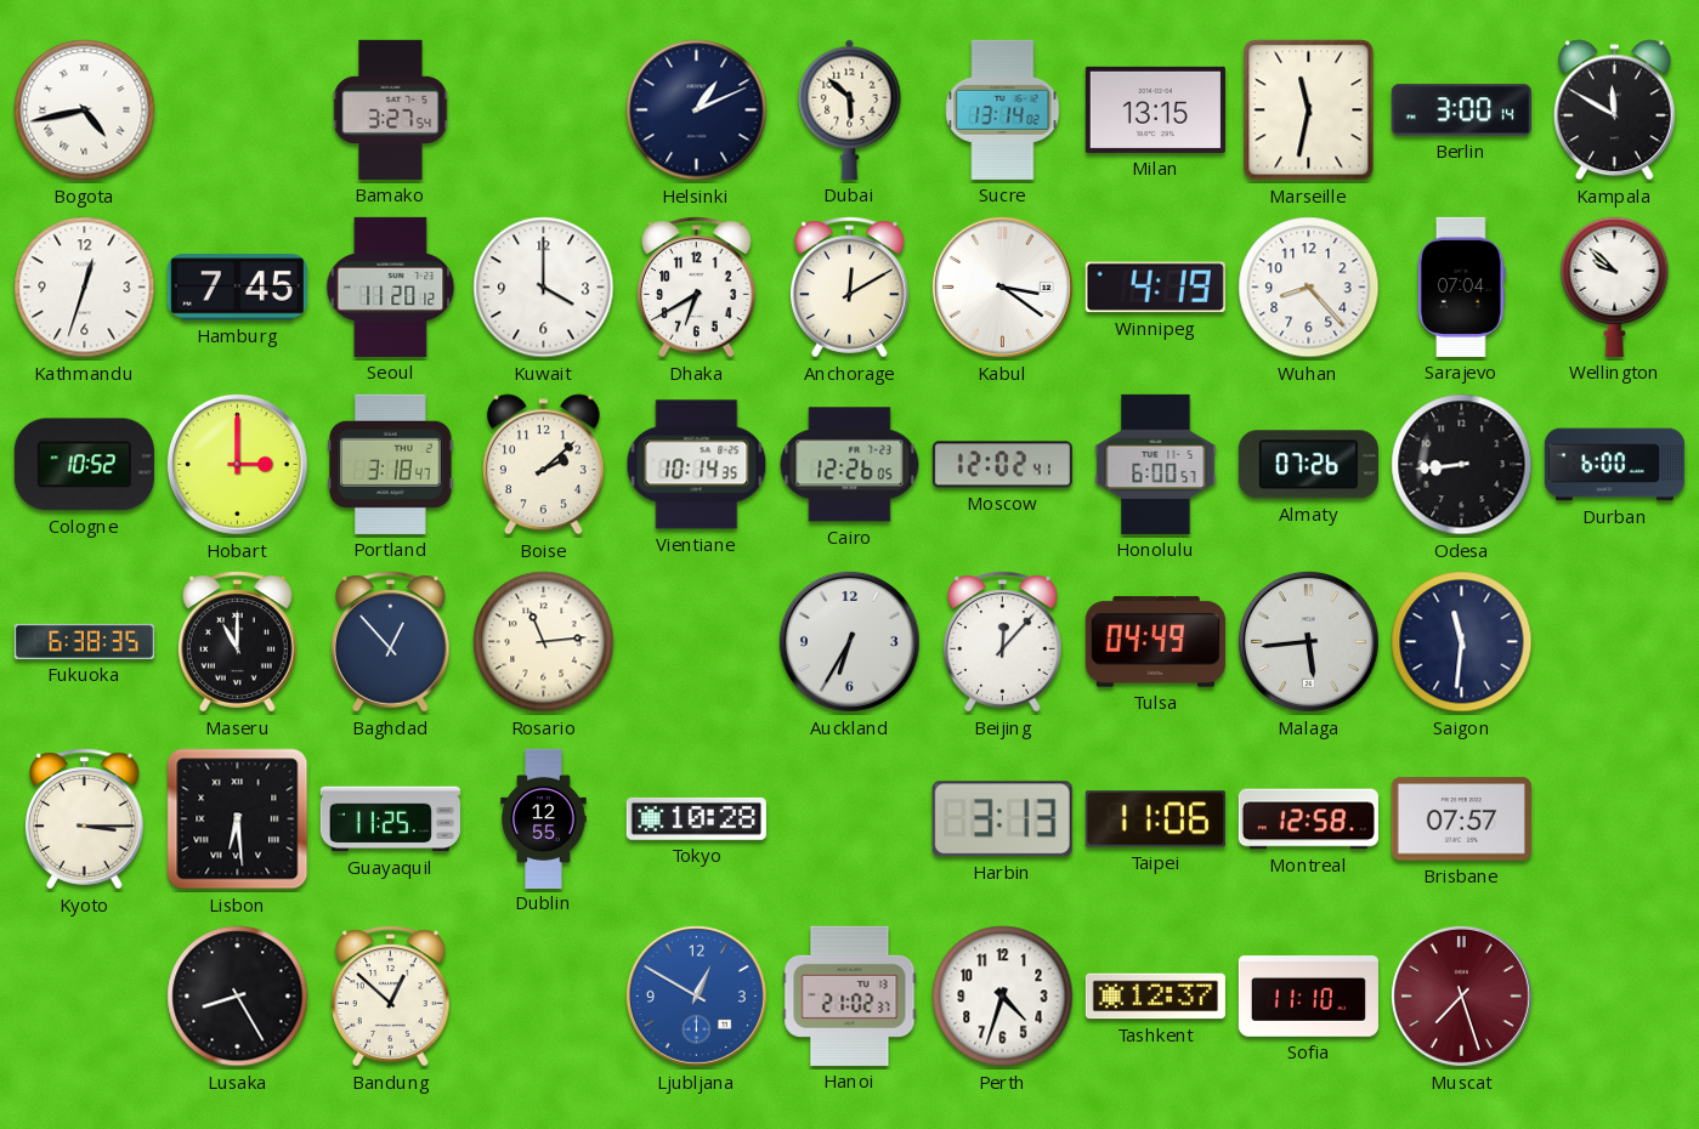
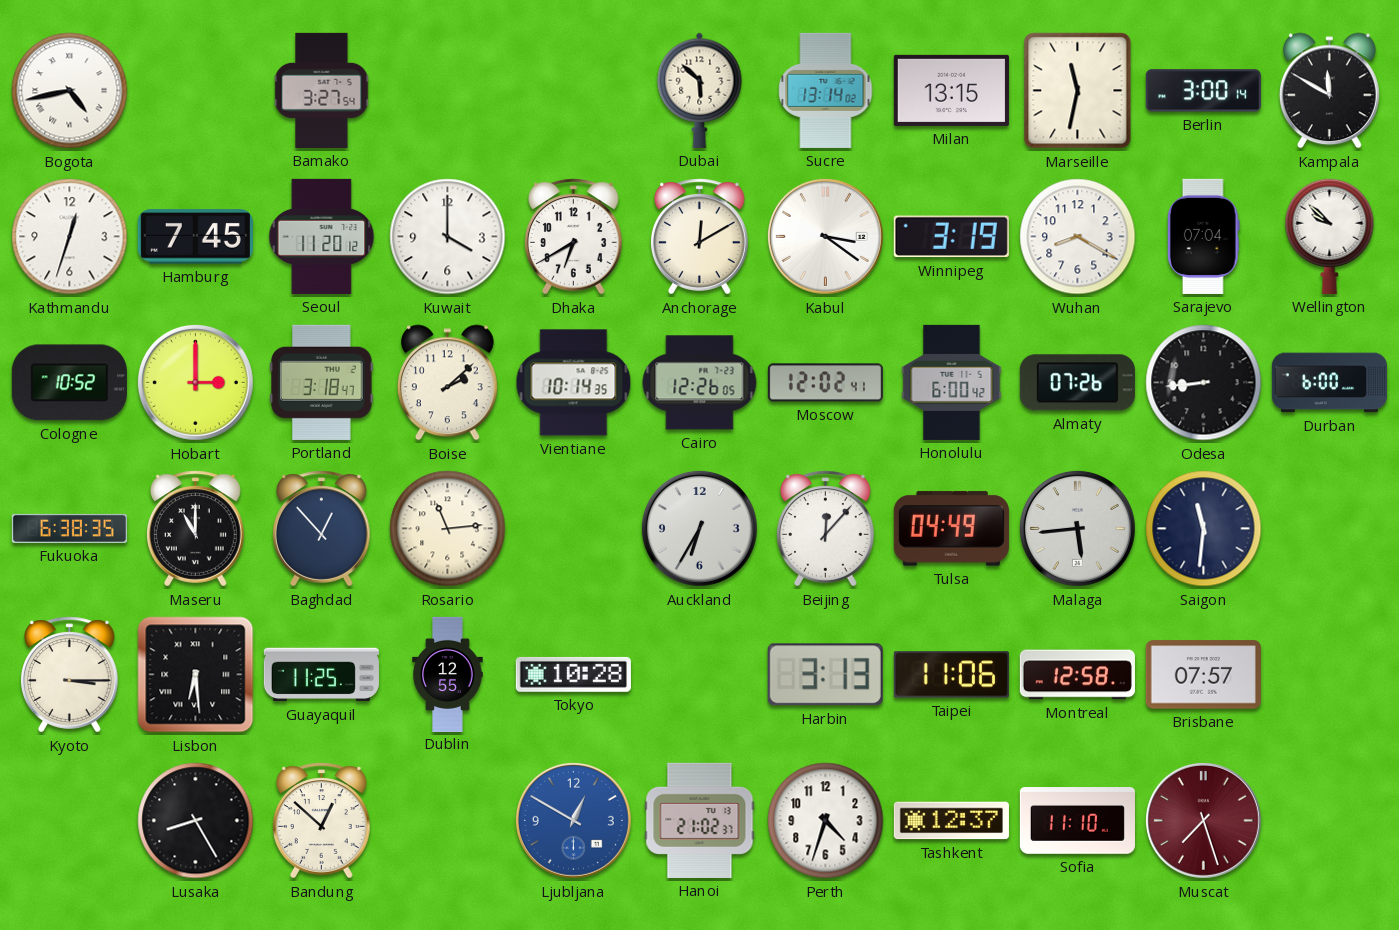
Helsinki: 1:11 -> none (697, 110)
Winnipeg: 4:19 -> 3:19 (951, 237)
Wuhan: 8:23 -> 8:20 (1078, 237)
Honolulu: 6:00:57 -> 6:00:42 (952, 382)
